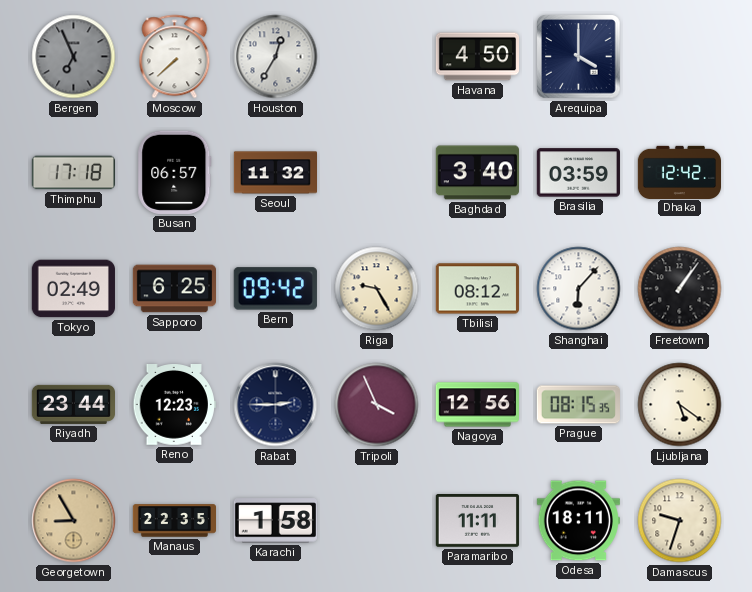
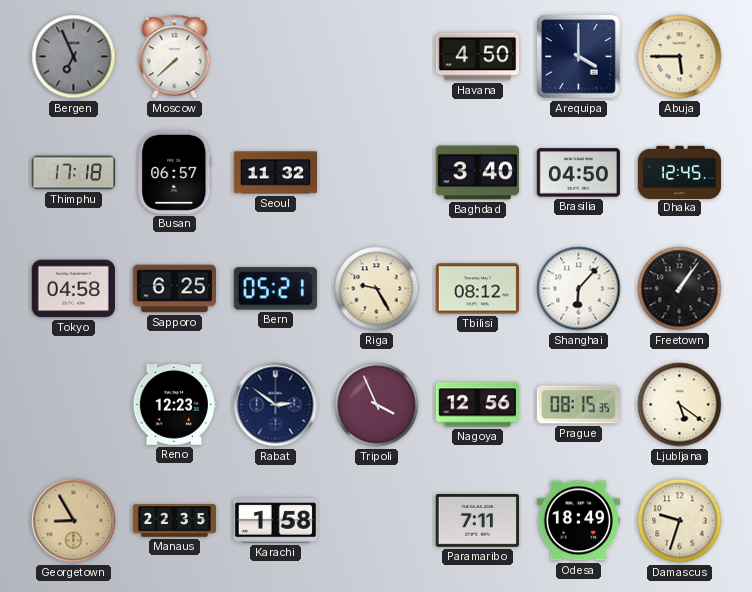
Houston: 12:35 -> none (276, 57)
Abuja: none -> 5:45 (680, 57)
Brasilia: 03:59 -> 04:50 (578, 173)
Dhaka: 12:42 -> 12:45 (679, 172)
Tokyo: 02:49 -> 04:58 (73, 289)
Bern: 09:42 -> 05:21 (275, 289)
Riyadh: 23:44 -> none (73, 404)
Rabat: 2:45 -> 2:51 (276, 405)
Paramaribo: 11:11 -> 7:11 (477, 521)
Odesa: 18:11 -> 18:49 (578, 521)
